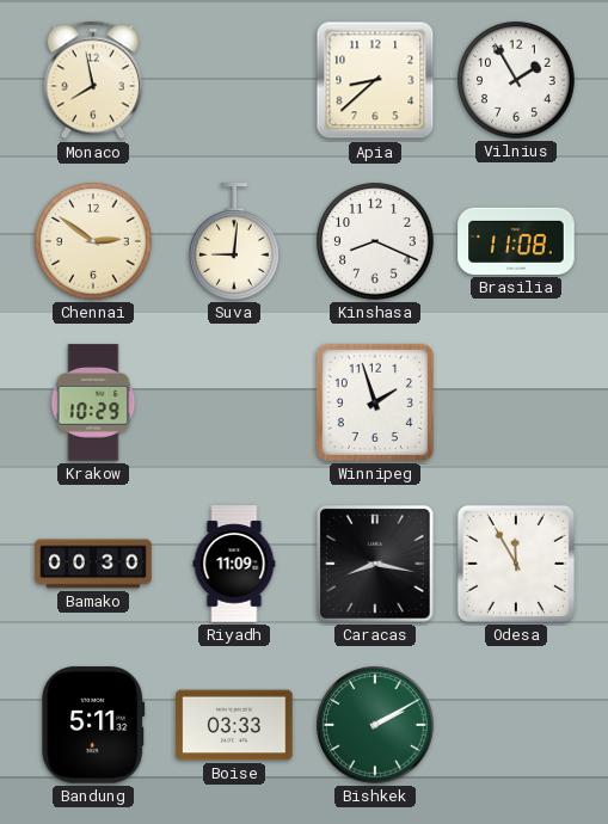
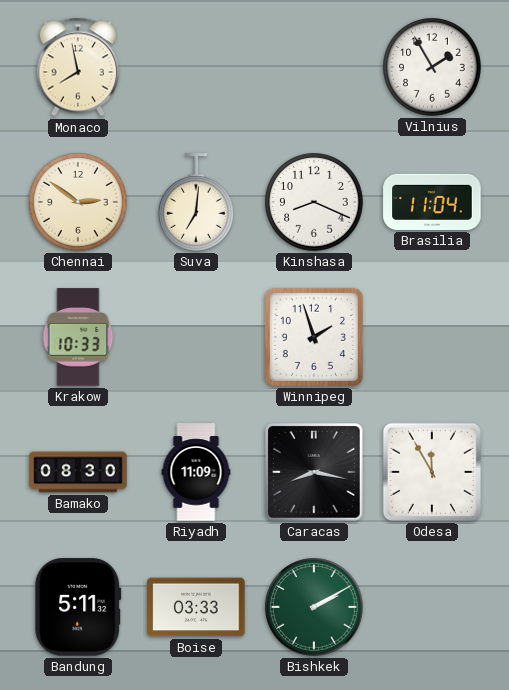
Apia: 8:38 -> none (375, 80)
Suva: 9:01 -> 7:01 (197, 202)
Brasilia: 11:08 -> 11:04 (432, 202)
Krakow: 10:29 -> 10:33 (78, 337)
Bamako: 00:30 -> 08:30 (78, 472)
